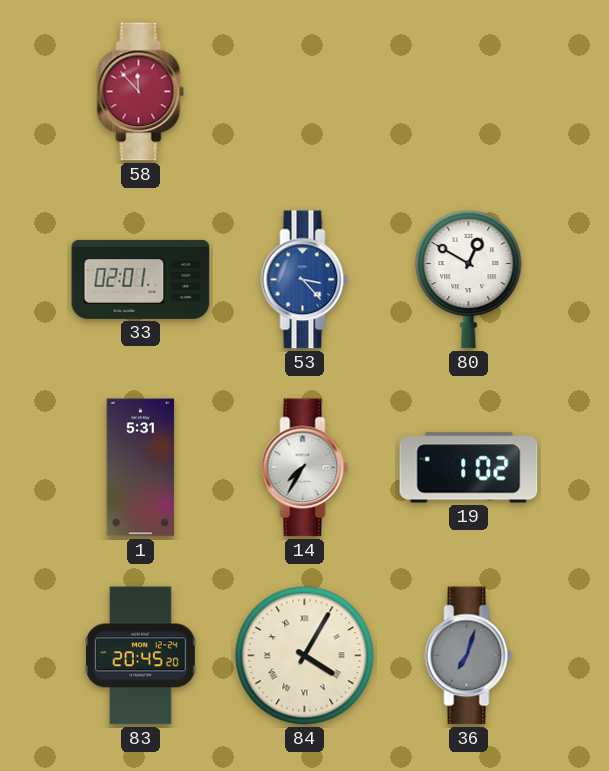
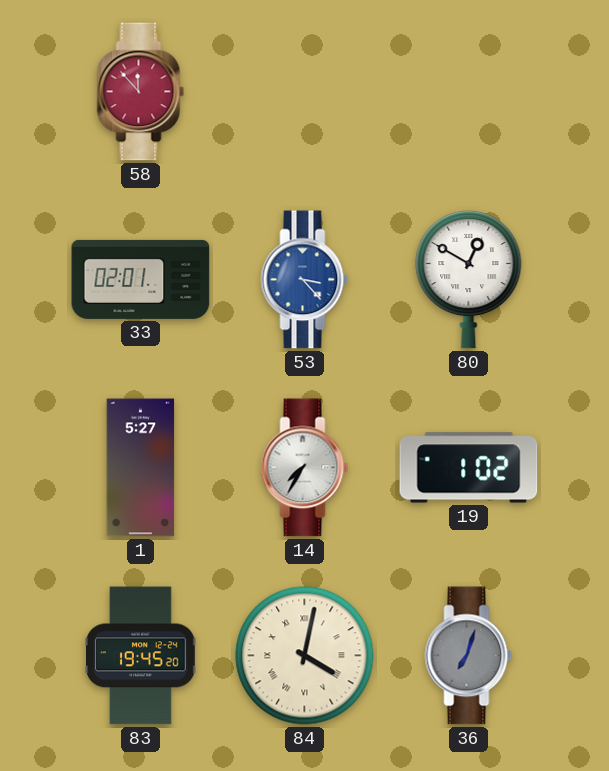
1: 5:31 -> 5:27 (141, 468)
83: 20:45 -> 19:45 (141, 656)
84: 4:05 -> 4:02 (305, 656)
